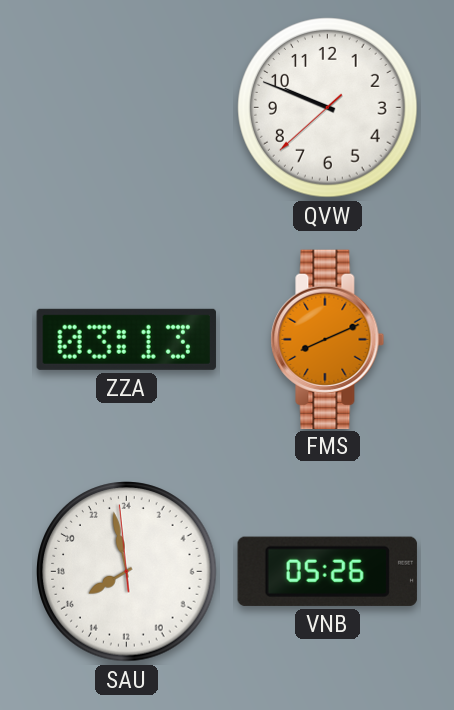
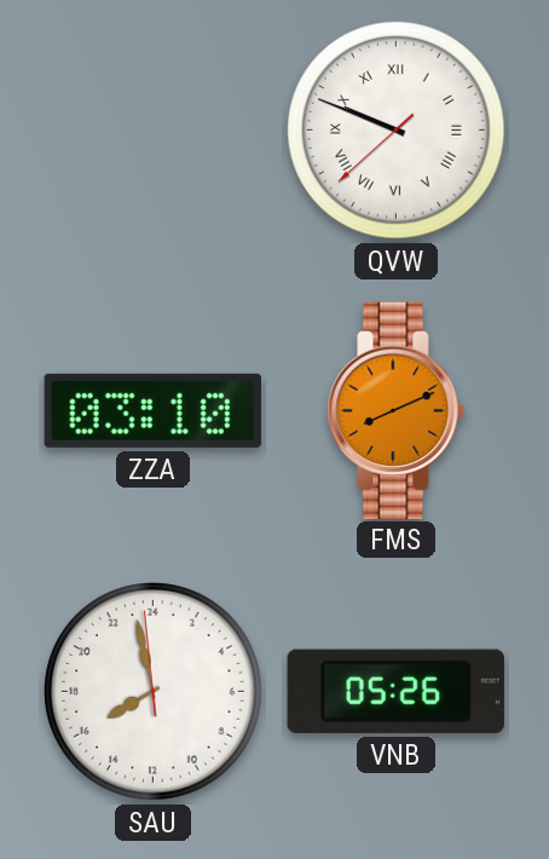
QVW numerals: Arabic -> Roman (397, 131)
ZZA: 03:13 -> 03:10 (152, 410)
